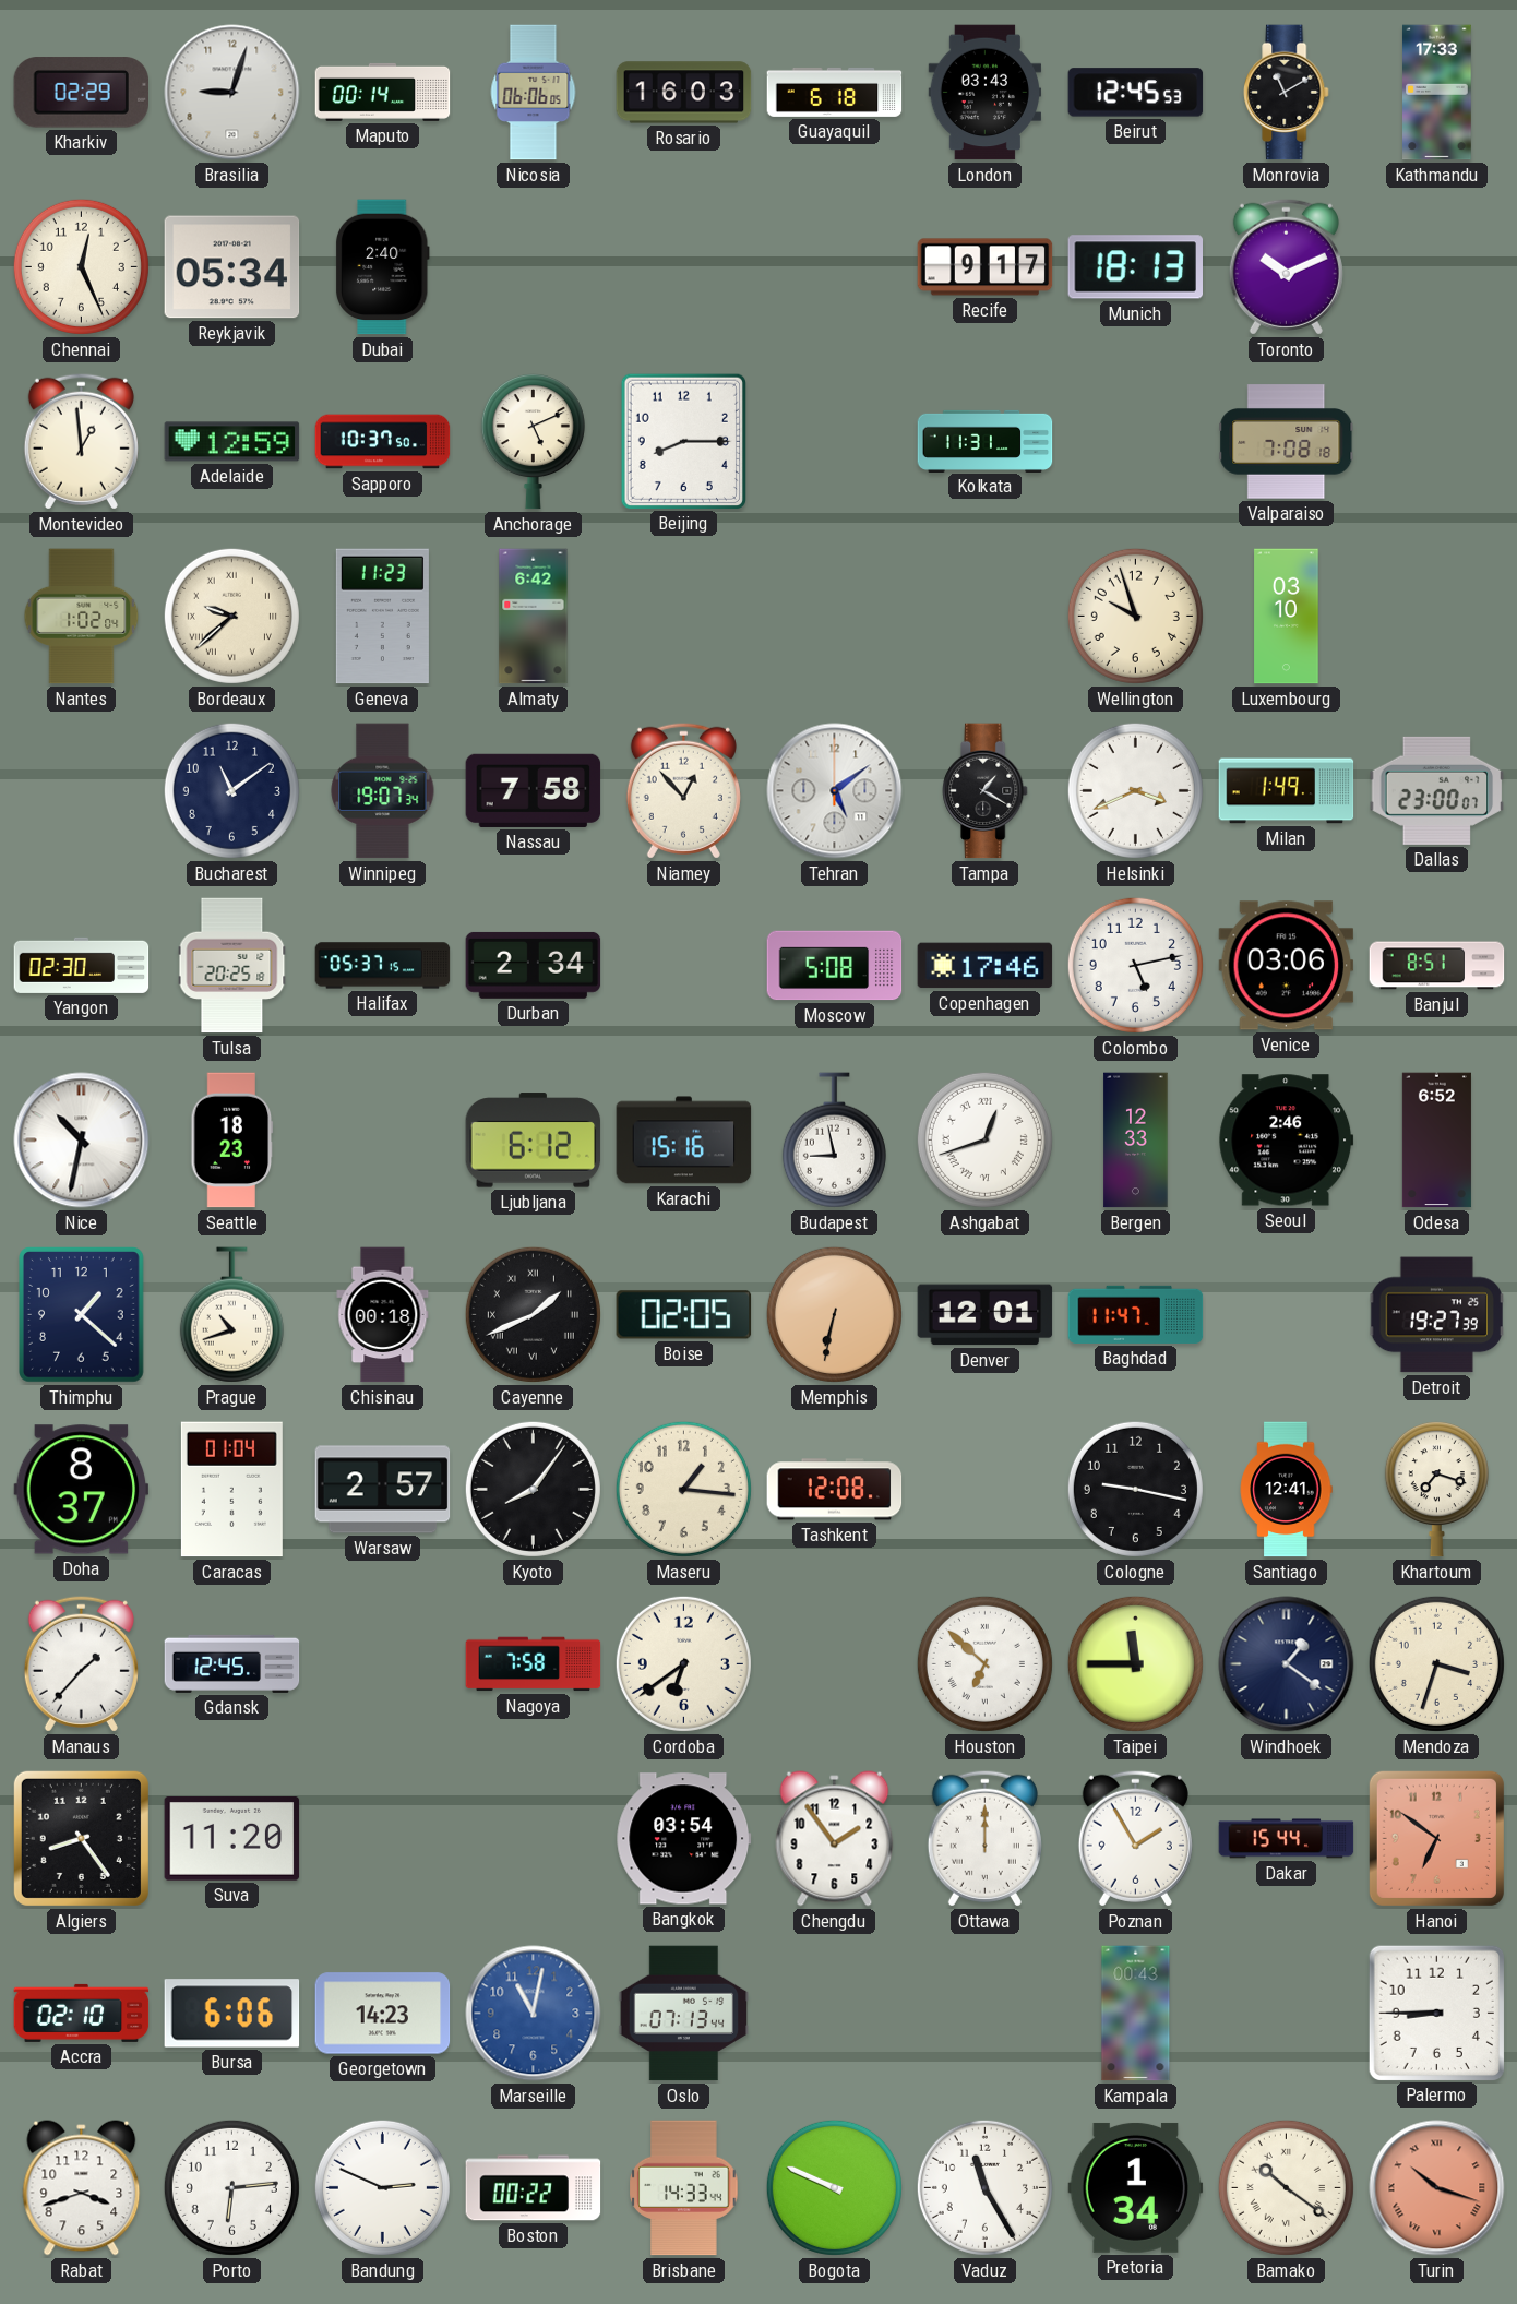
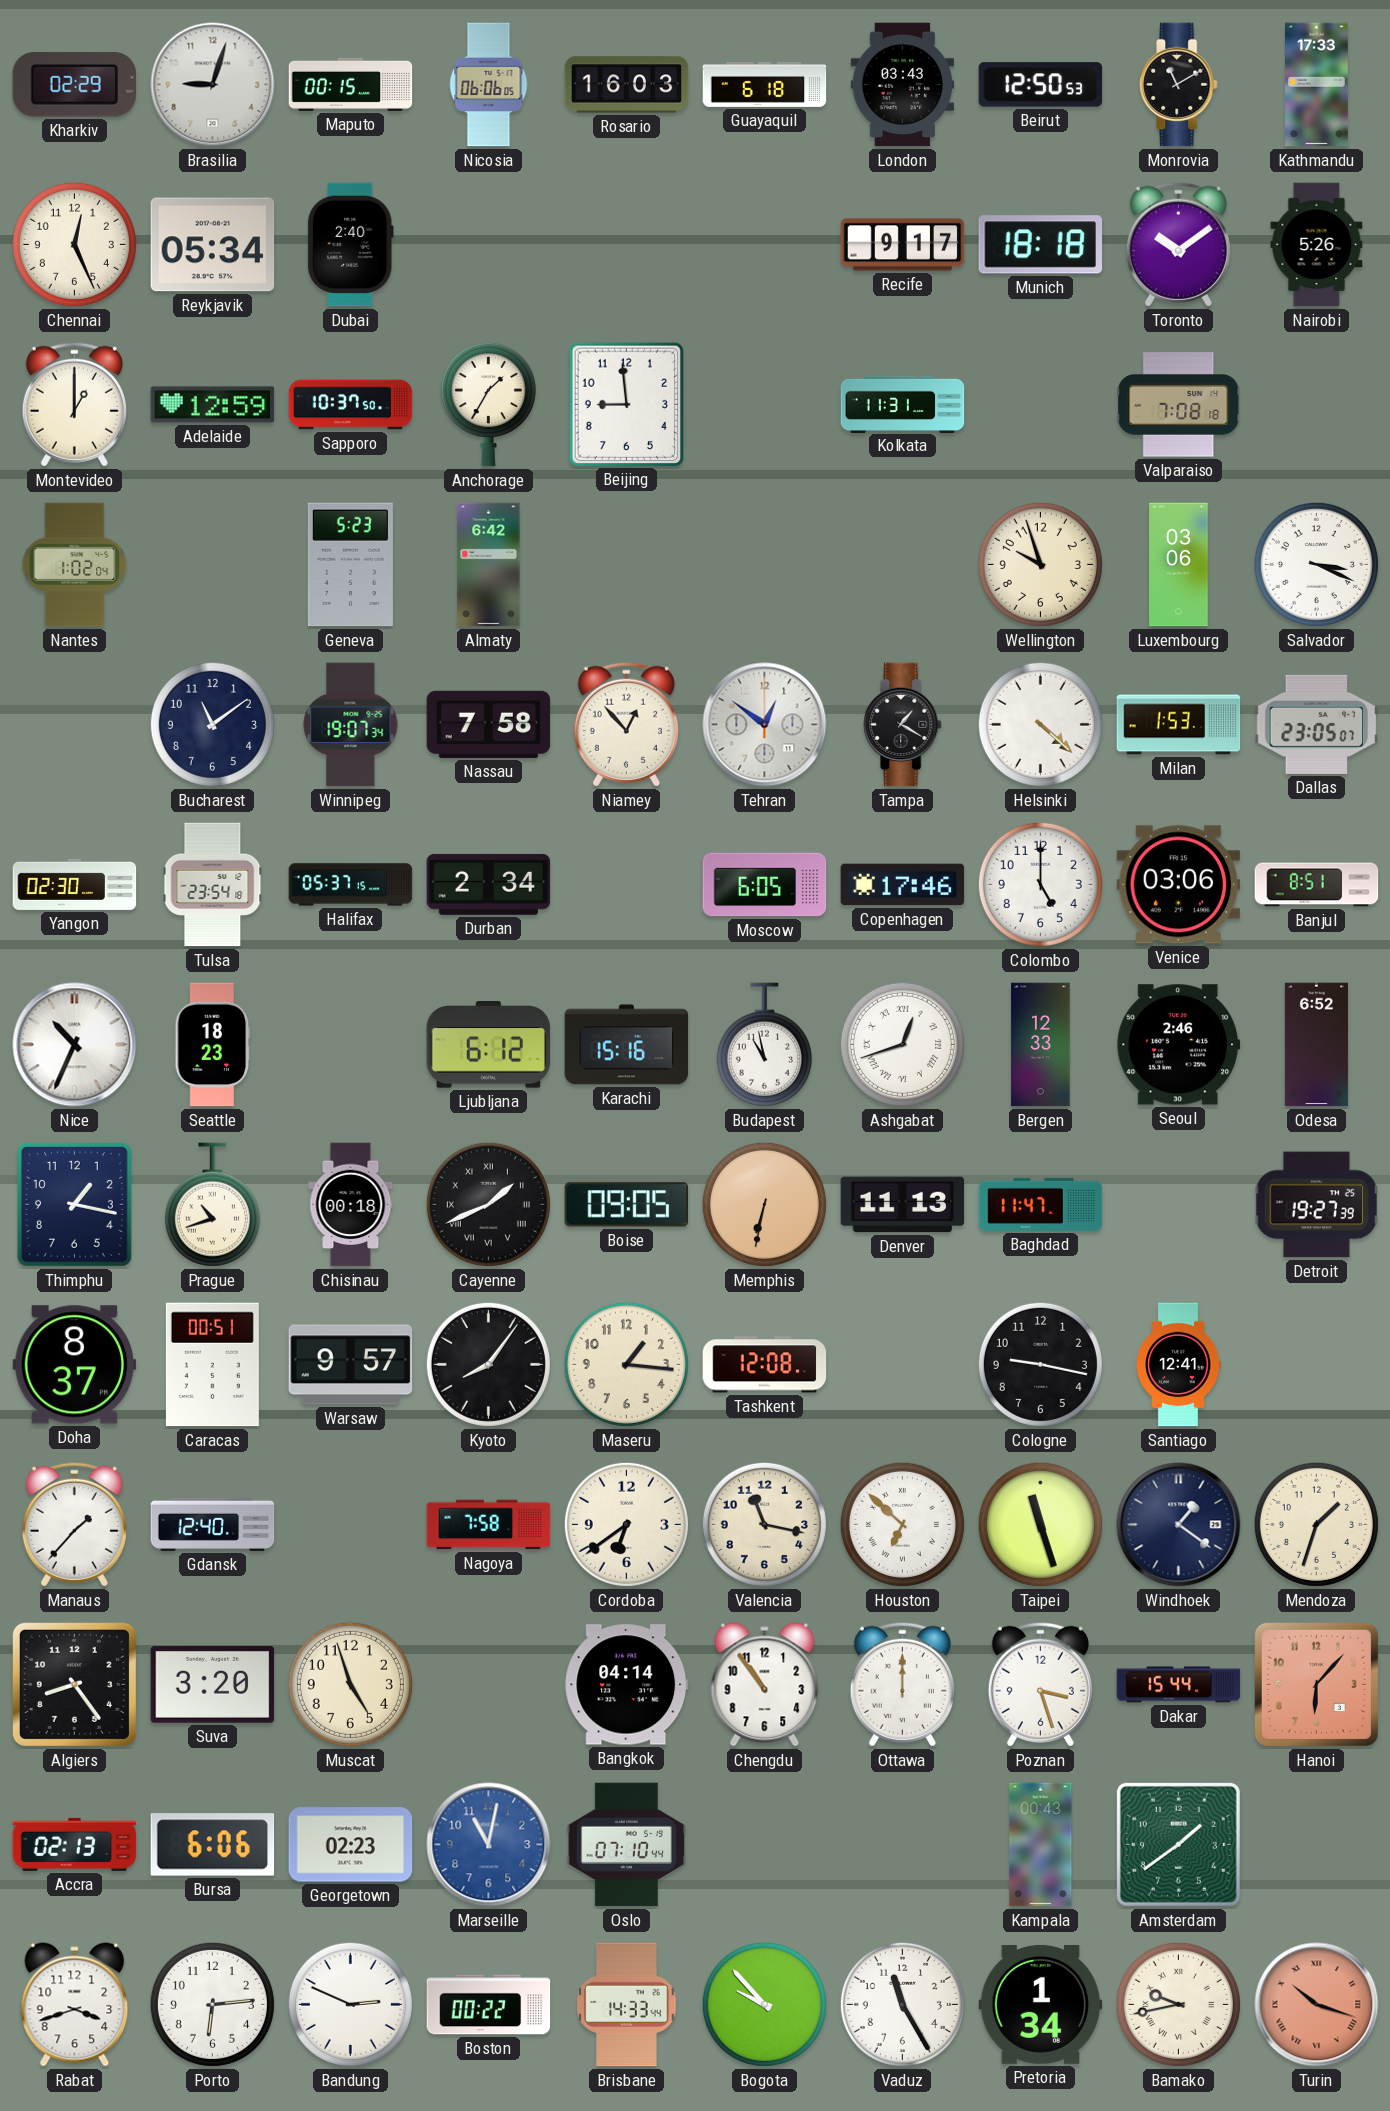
Maputo: 00:14 -> 00:15 (351, 84)
Beirut: 12:45 -> 12:50 (1041, 85)
Munich: 18:13 -> 18:18 (1040, 245)
Toronto: 10:11 -> 10:09 (1178, 244)
Nairobi: none -> 5:26 (1317, 245)
Montevideo: 12:59 -> 1:00 (74, 404)
Anchorage: 5:11 -> 1:35 (488, 405)
Beijing: 8:15 -> 8:59 (626, 404)
Bordeaux: 9:38 -> none (231, 616)
Geneva: 11:23 -> 5:23 (350, 565)
Luxembourg: 03:10 -> 03:06 (1179, 565)
Salvador: none -> 3:19 (1316, 564)
Tehran: 5:09 -> 12:51 (765, 725)
Helsinki: 3:41 -> 4:22 (1040, 724)
Milan: 1:49 -> 1:53 (1179, 725)
Dallas: 23:00 -> 23:05 (1317, 724)
Tulsa: 20:25 -> 23:54 (213, 885)
Moscow: 5:08 -> 6:05 (765, 885)
Colombo: 5:13 -> 5:00 (1040, 884)
Nice: 10:32 -> 10:34 (75, 1045)
Budapest: 8:58 -> 10:58 (764, 1045)
Thimphu: 1:22 -> 1:17 (75, 1205)
Boise: 02:05 -> 09:05 (627, 1205)
Denver: 12:01 -> 11:13 (903, 1205)
Caracas: 01:04 -> 00:51 (212, 1365)
Warsaw: 2:57 -> 9:57 (351, 1365)
Khartoum: 7:18 -> none (1436, 1490)
Gdansk: 12:45 -> 12:40 (213, 1524)
Valencia: none -> 11:17 (764, 1524)
Taipei: 11:45 -> 11:27 (1040, 1524)
Mendoza: 3:33 -> 1:33 (1316, 1524)
Suva: 11:20 -> 3:20 (213, 1685)
Muscat: none -> 4:57 (350, 1684)
Bangkok: 03:54 -> 04:14 (627, 1685)
Chengdu: 1:54 -> 10:54 (765, 1685)
Poznan: 1:55 -> 3:27 (1040, 1684)
Hanoi: 6:51 -> 6:07 (1316, 1684)
Accra: 02:10 -> 02:13 (75, 1844)
Georgetown: 14:23 -> 02:23 (351, 1845)
Oslo: 07:13 -> 07:10 (627, 1845)
Amsterdam: none -> 1:39 (1178, 1844)
Palermo: 8:45 -> none (1436, 2013)
Bogota: 9:49 -> 9:53 (764, 2004)
Bamako: 10:21 -> 9:43 (1178, 2004)
